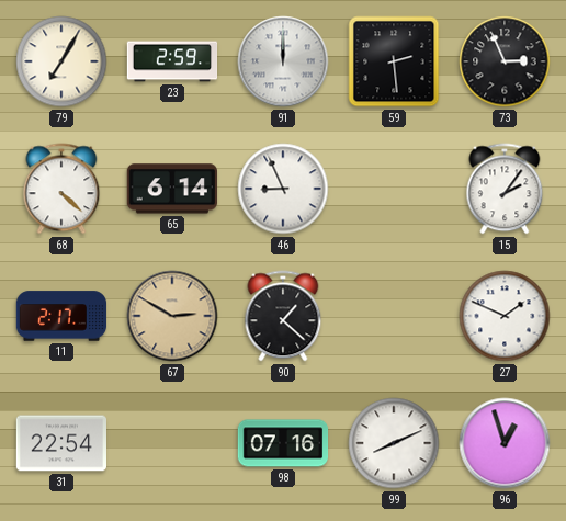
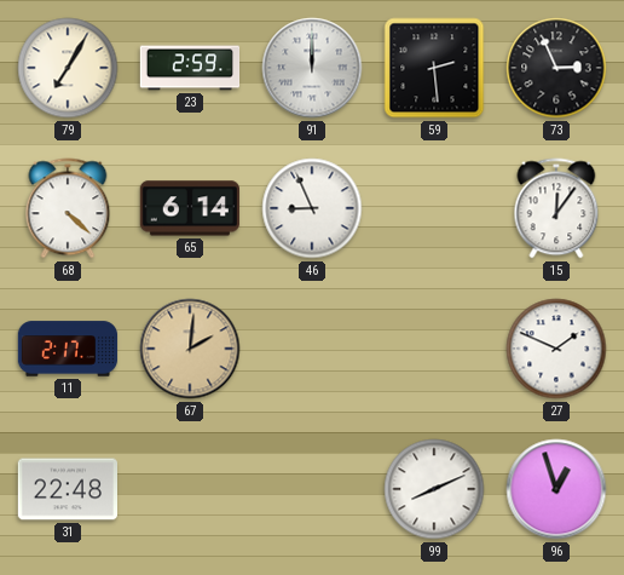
15: 2:06 -> 12:06 (556, 208)
67: 2:50 -> 2:01 (190, 349)
90: 1:22 -> none (283, 316)
31: 22:54 -> 22:48 (67, 489)
98: 07:16 -> none (283, 443)
